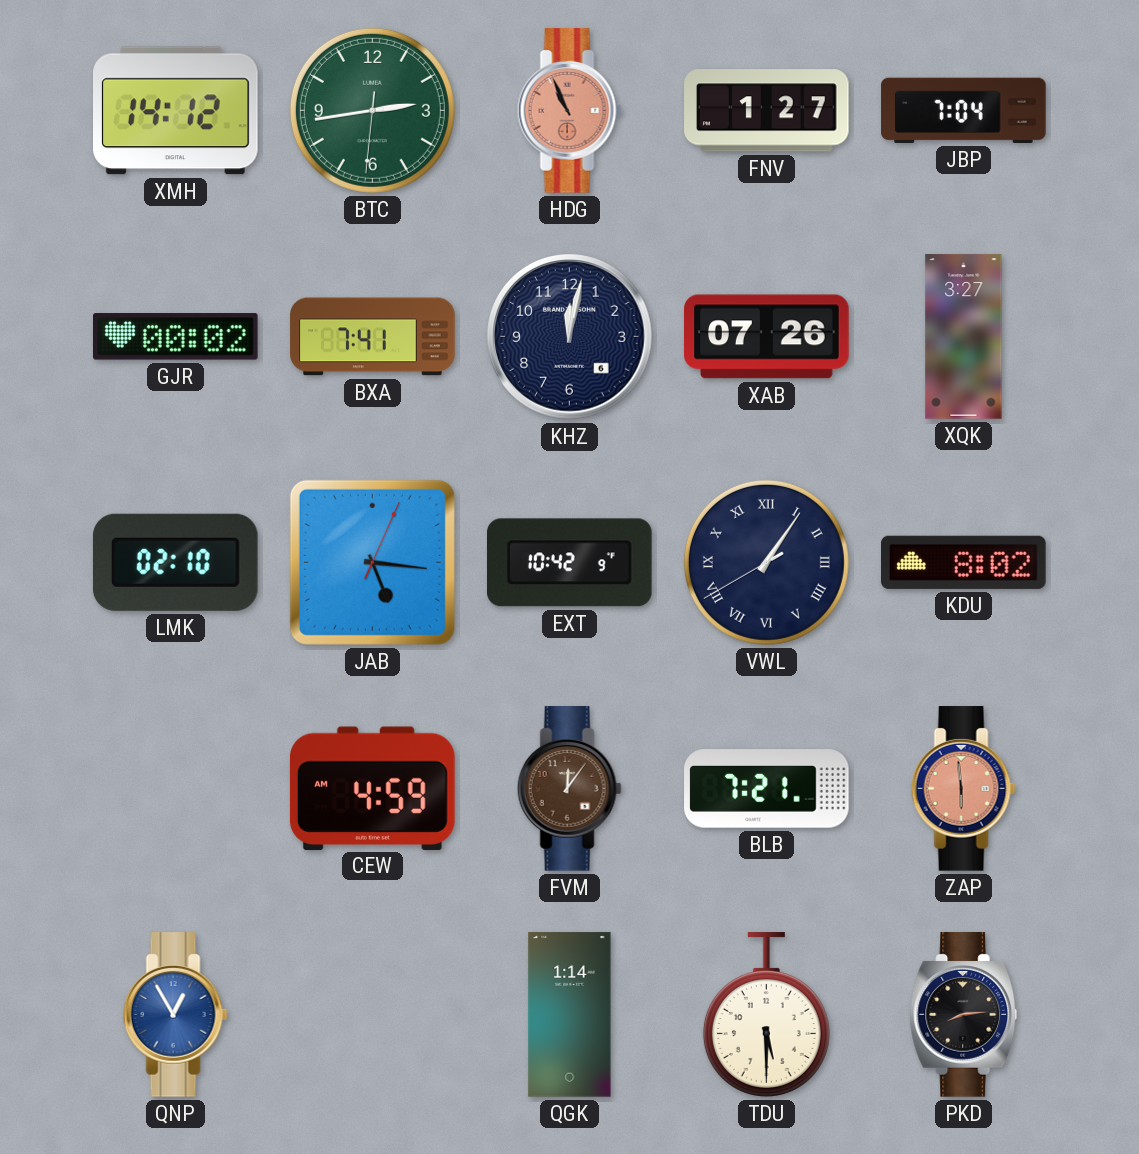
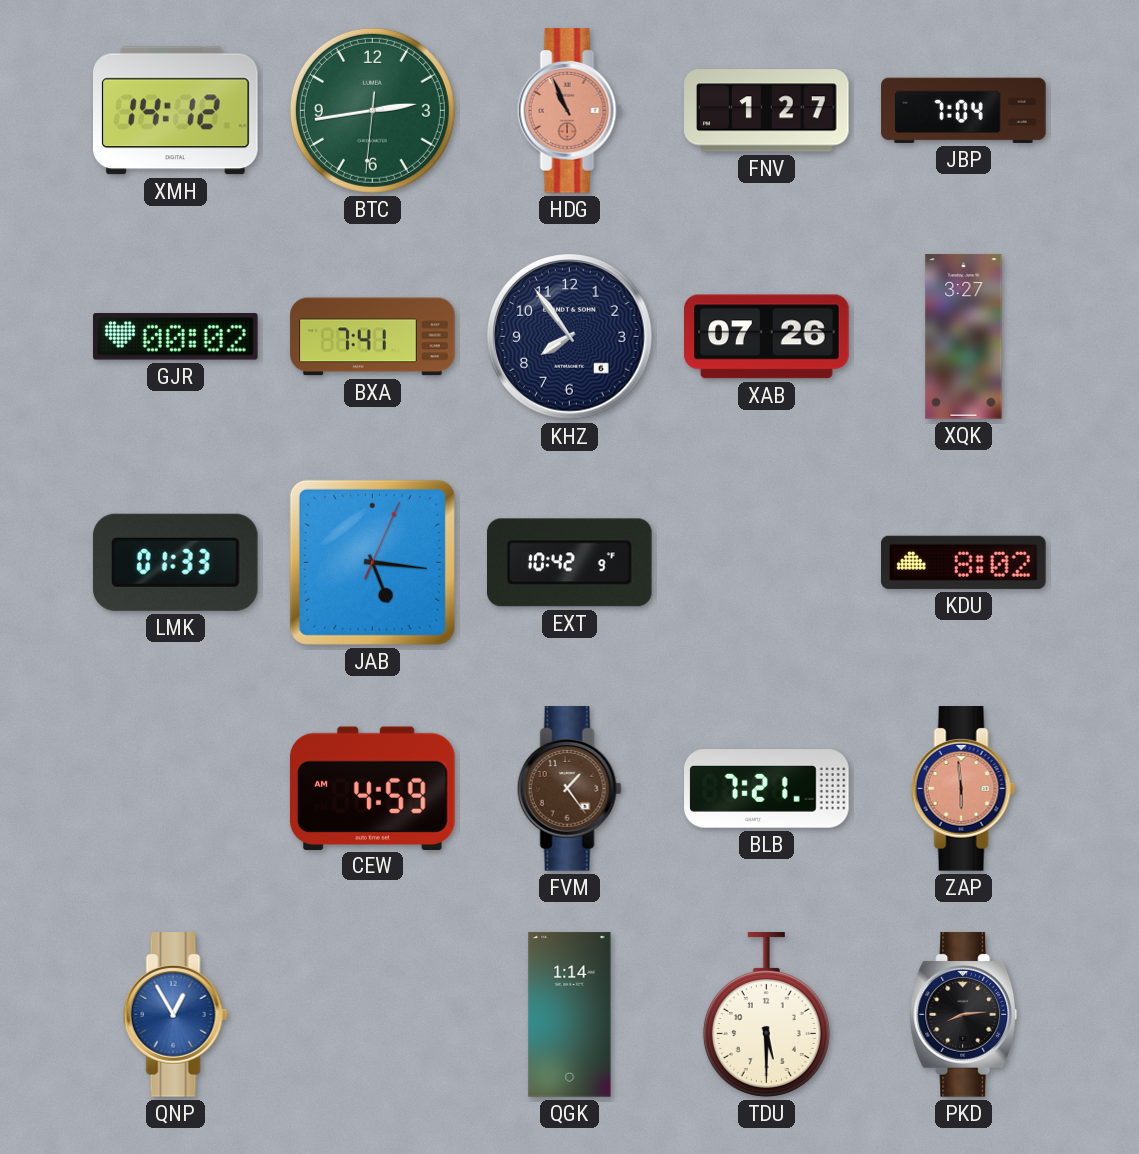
KHZ: 12:02 -> 7:54 (570, 337)
LMK: 02:10 -> 01:33 (175, 562)
VWL: 1:05 -> none (766, 562)
FVM: 12:06 -> 1:24 (569, 789)
